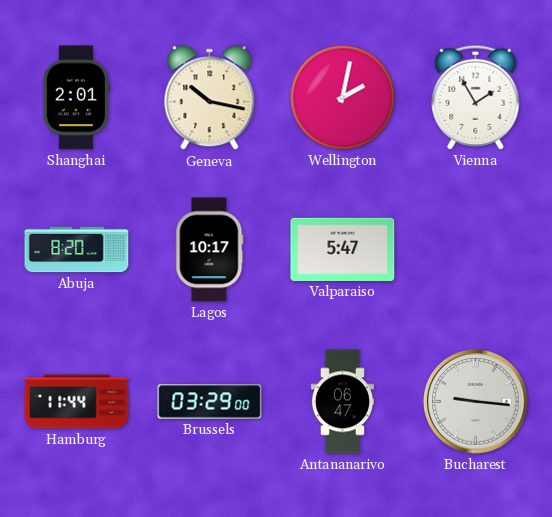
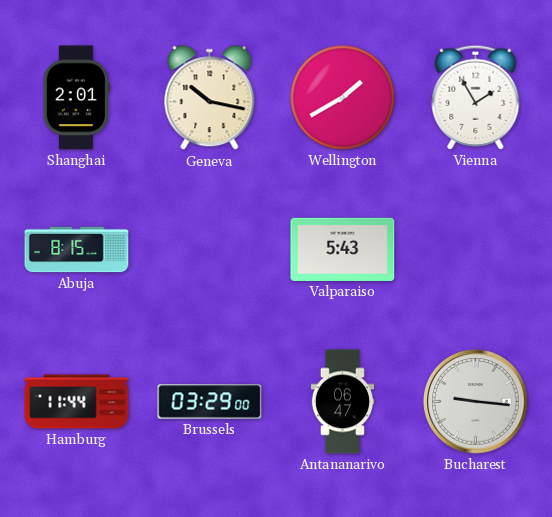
Wellington: 2:02 -> 1:40 (343, 98)
Abuja: 8:20 -> 8:15 (77, 250)
Lagos: 10:17 -> none (210, 250)
Valparaiso: 5:47 -> 5:43 (343, 249)
